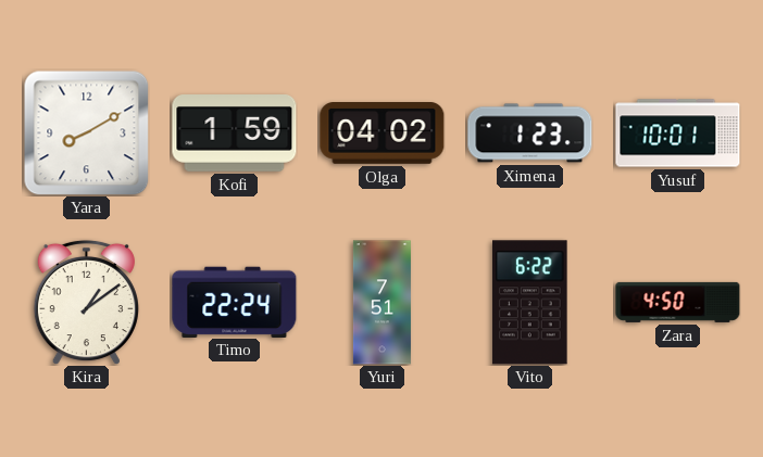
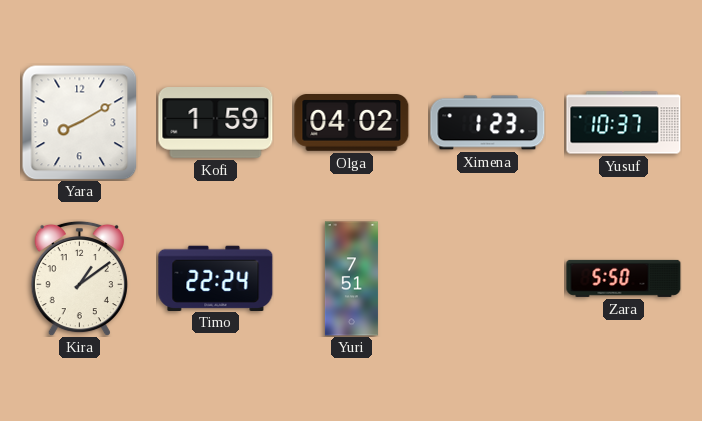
Yusuf: 10:01 -> 10:37 (624, 123)
Vito: 6:22 -> none (530, 303)
Zara: 4:50 -> 5:50 (624, 278)
